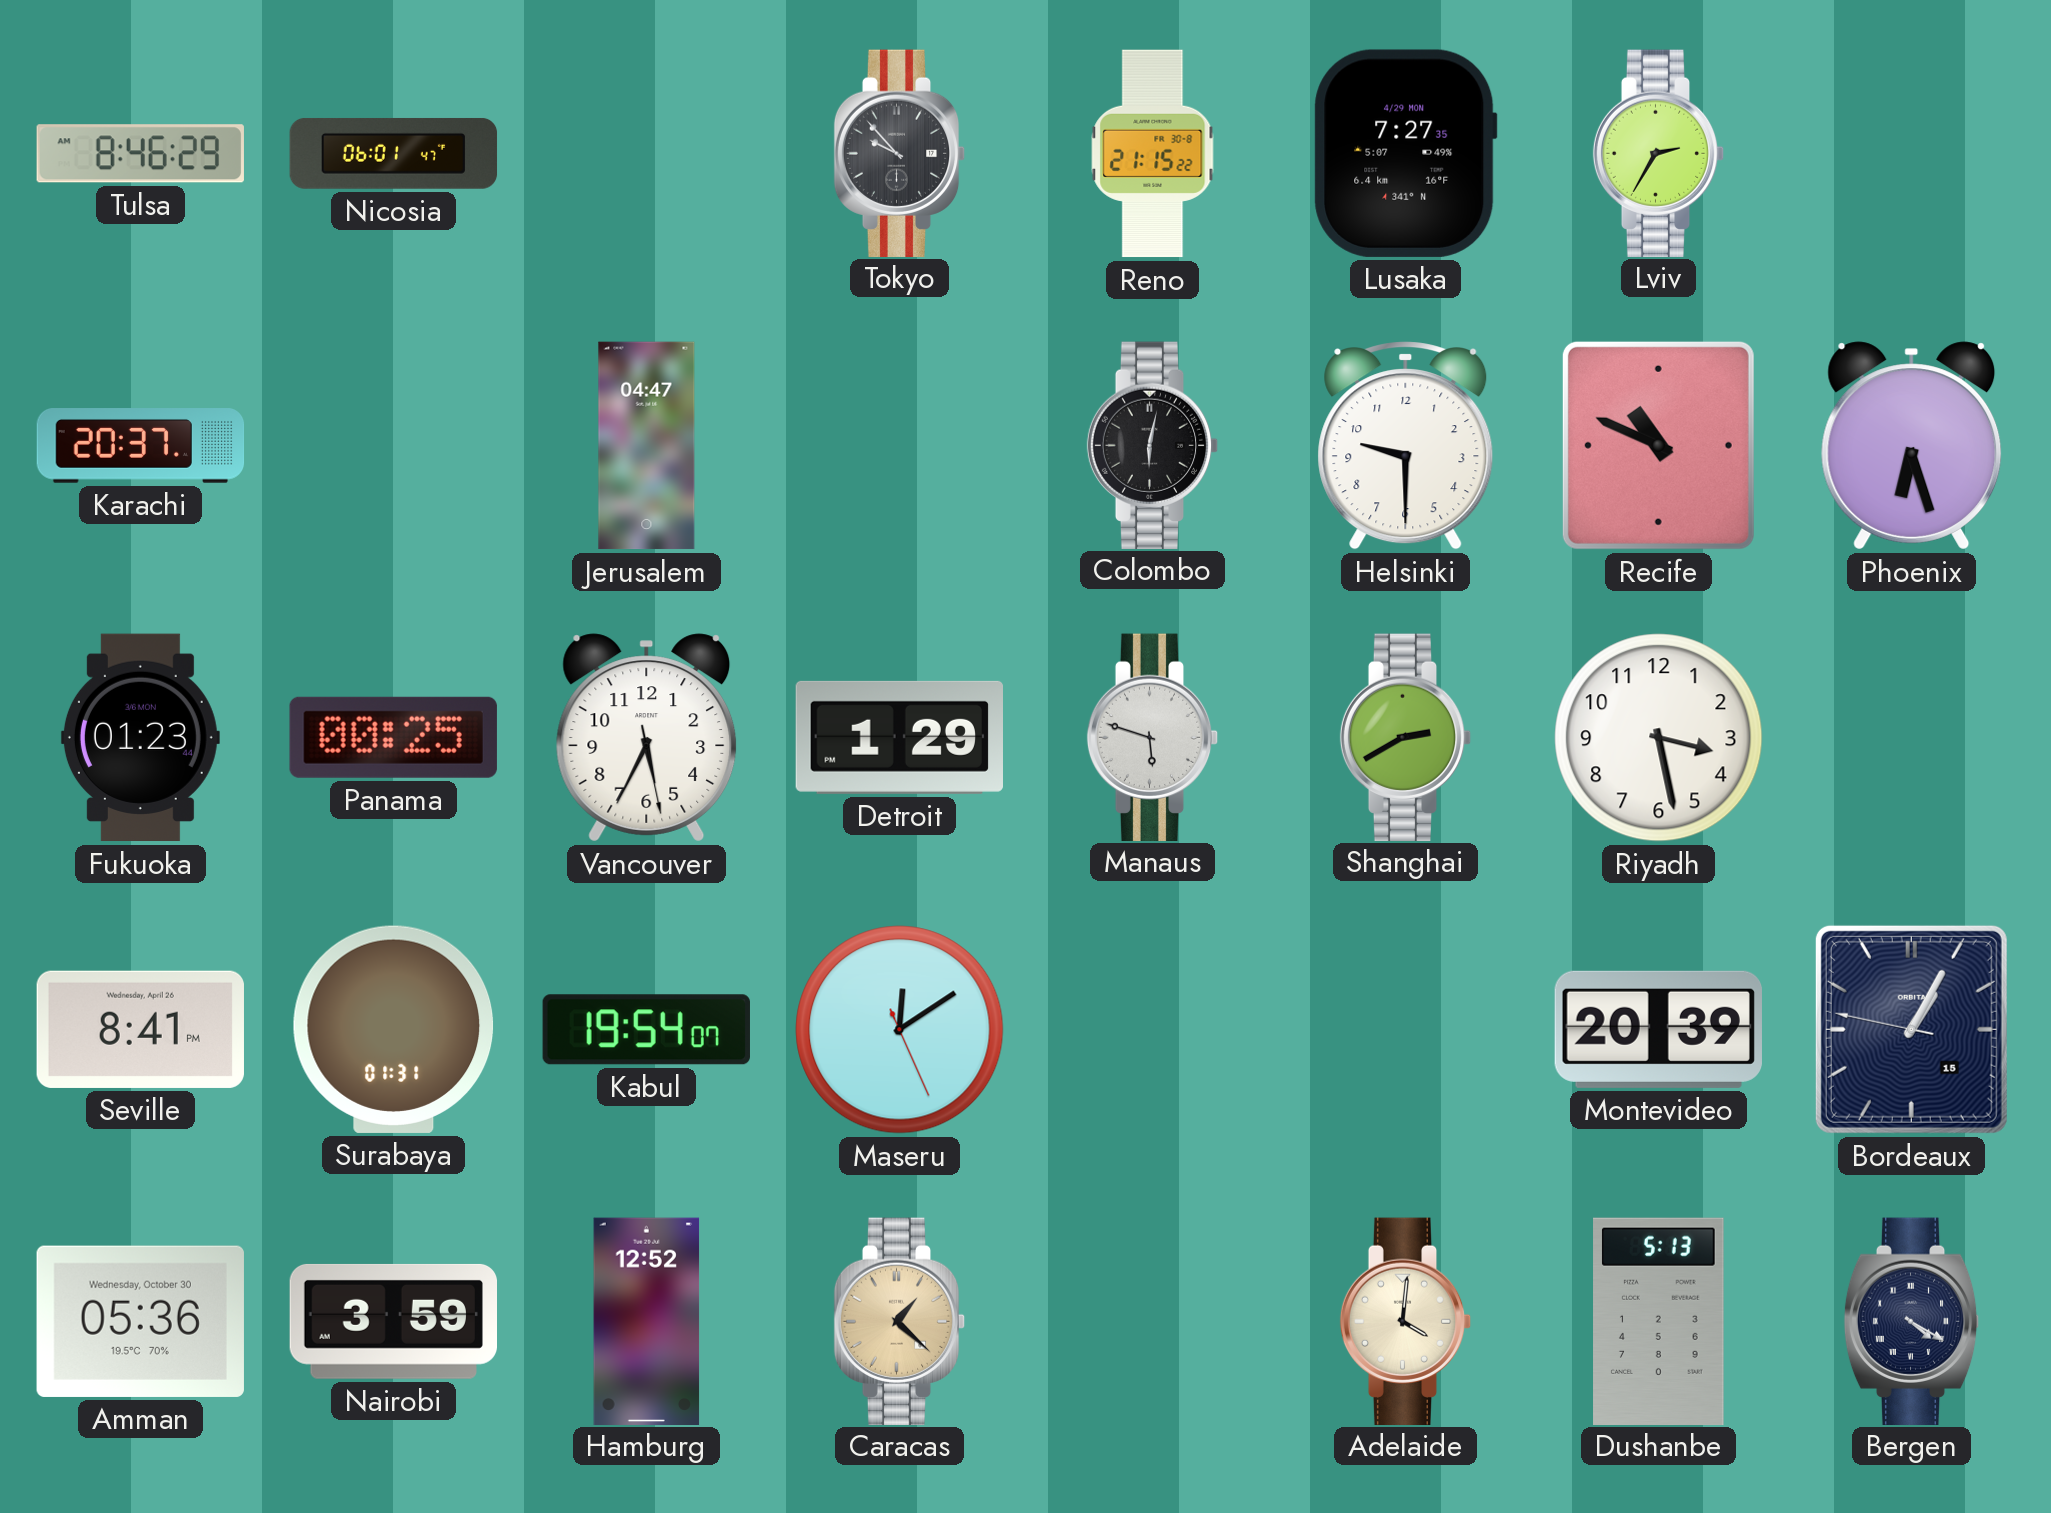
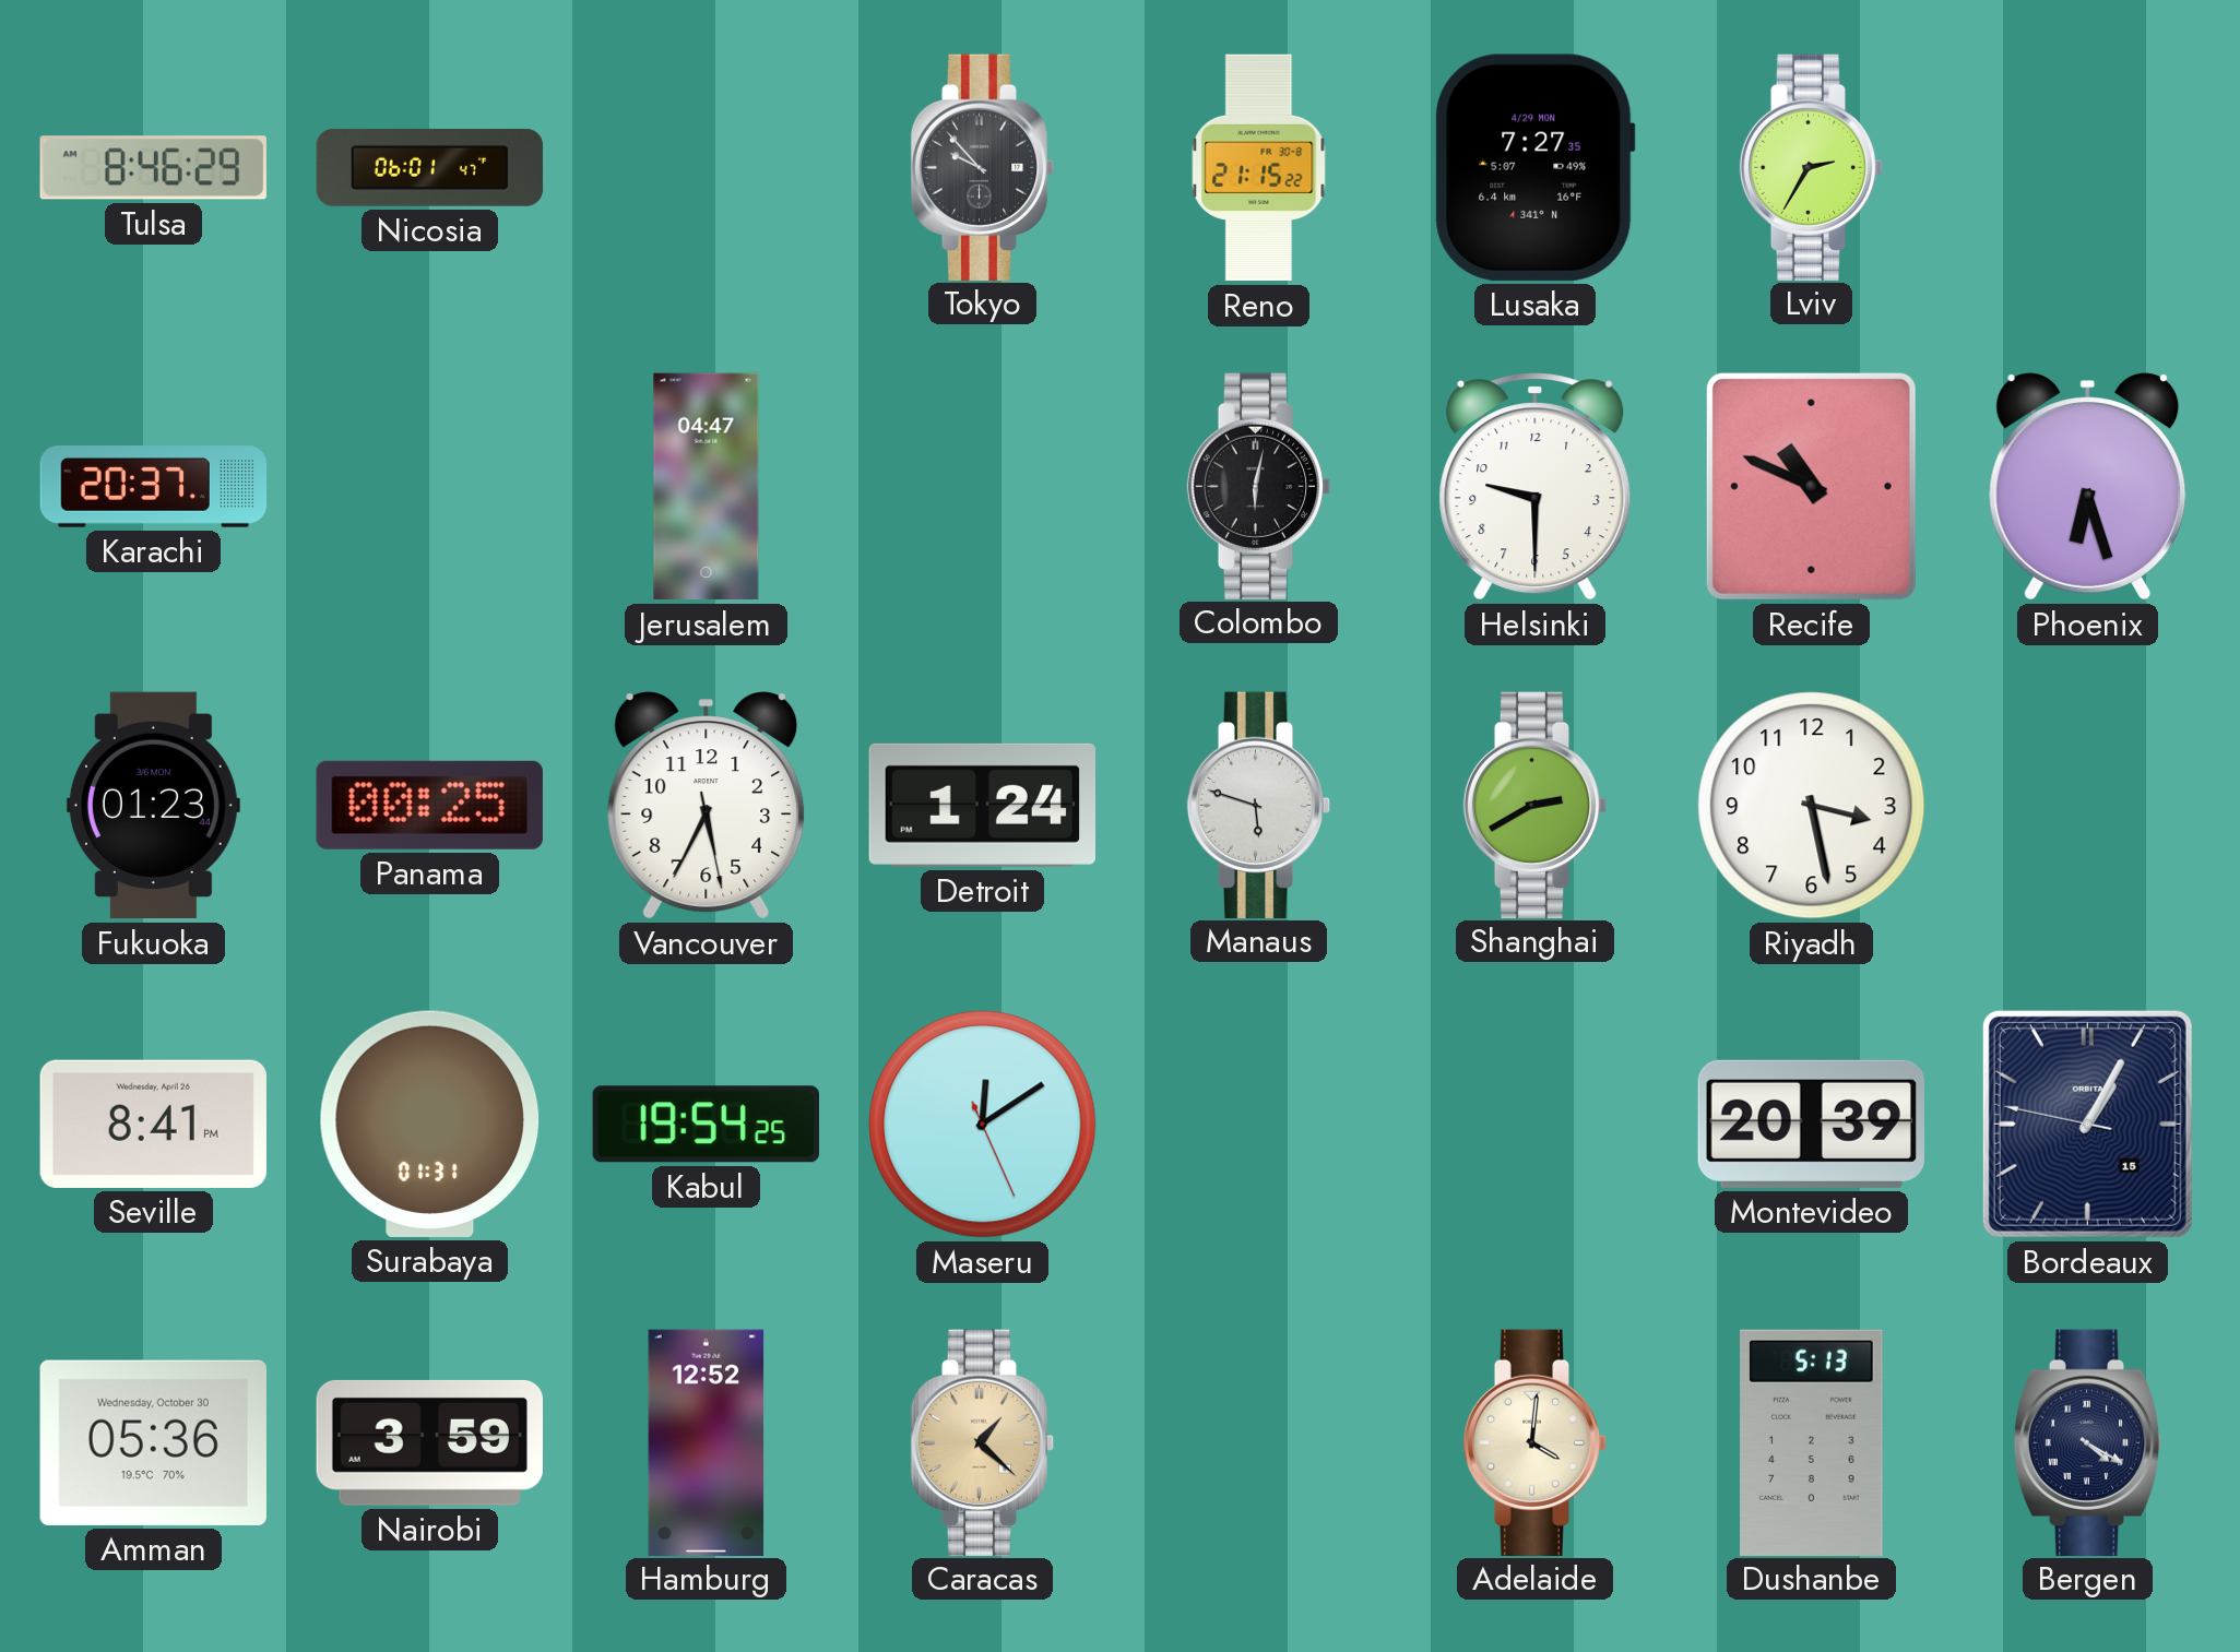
Detroit: 1:29 -> 1:24 (982, 805)
Kabul: 19:54:07 -> 19:54:25 (706, 1125)
